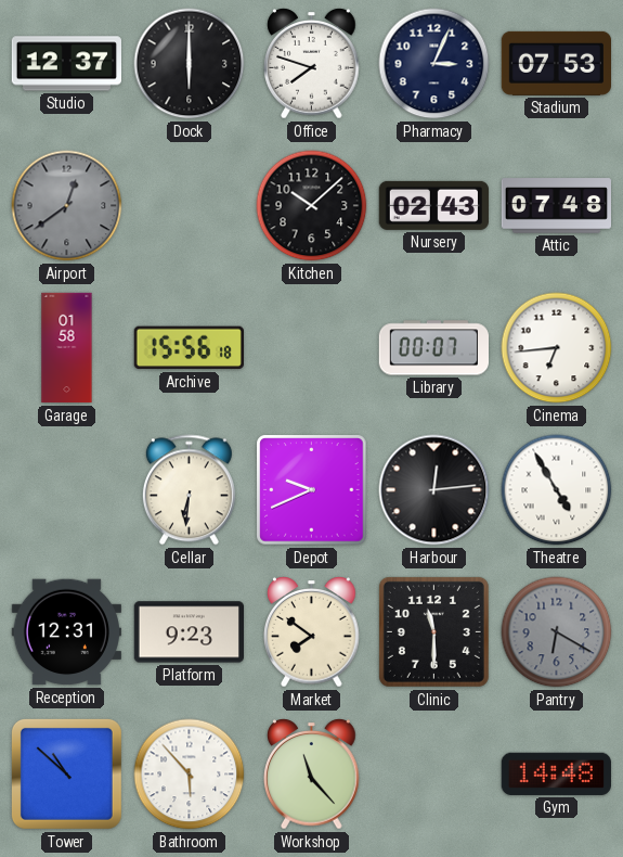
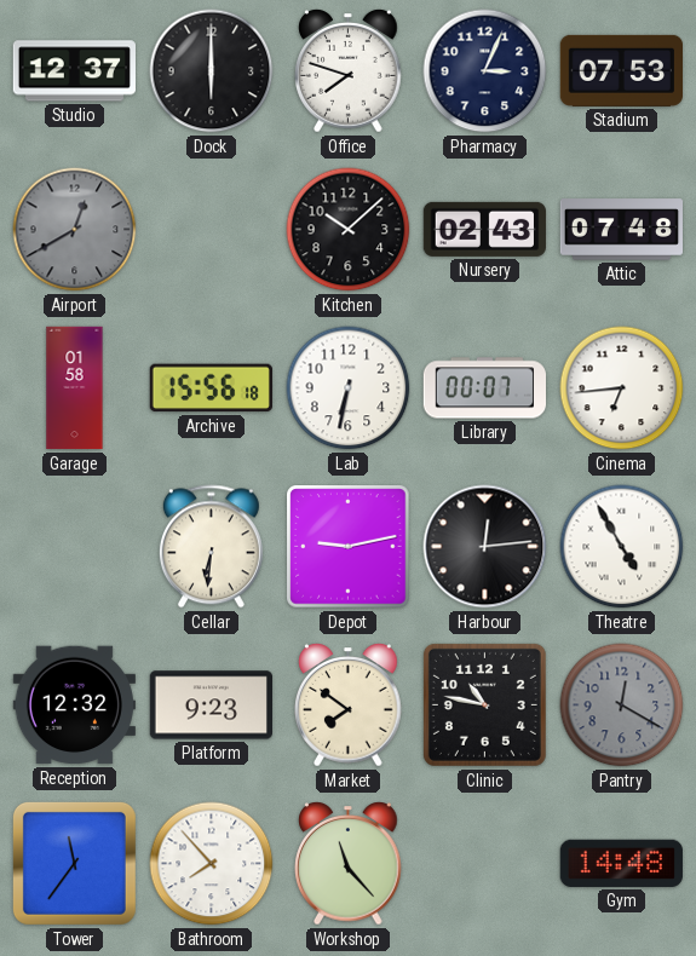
Airport: 12:39 -> 12:40 (75, 230)
Lab: none -> 6:32 (349, 388)
Depot: 9:41 -> 9:13 (349, 547)
Reception: 12:31 -> 12:32 (74, 706)
Clinic: 11:30 -> 10:47 (484, 704)
Pantry: 6:20 -> 12:20 (622, 706)
Tower: 10:52 -> 11:36 (74, 863)
Bathroom: 5:53 -> 7:53 (212, 864)
